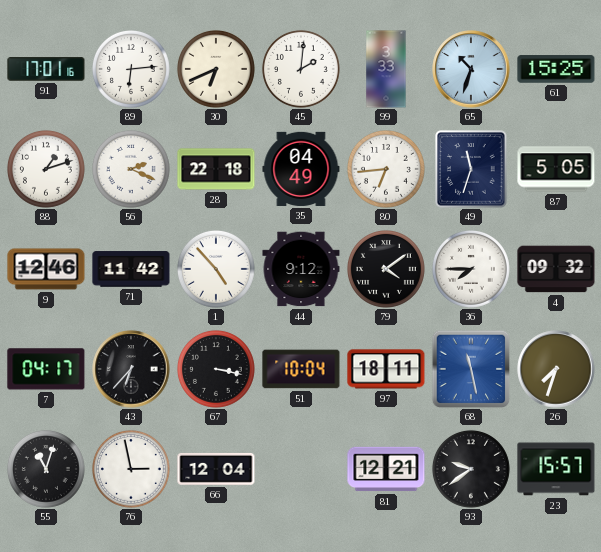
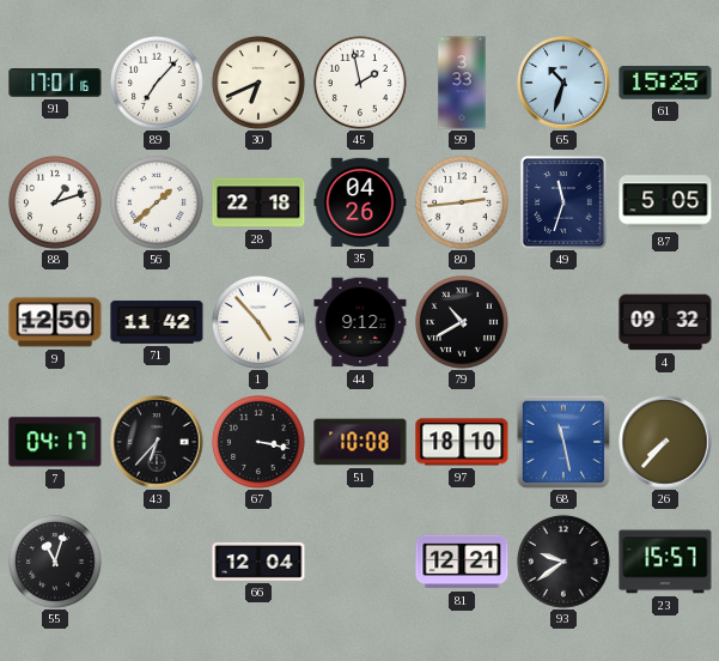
89: 6:14 -> 7:07 (157, 83)
45: 2:01 -> 1:58 (360, 83)
56: 2:19 -> 1:38 (157, 202)
35: 04:49 -> 04:26 (360, 202)
80: 6:44 -> 2:44 (462, 202)
9: 12:46 -> 12:50 (55, 322)
79: 4:09 -> 10:40 (462, 322)
36: 7:45 -> none (471, 269)
51: 10:04 -> 10:08 (360, 442)
97: 18:11 -> 18:10 (462, 442)
26: 7:33 -> 7:37 (665, 442)
76: 2:58 -> none (131, 469)
